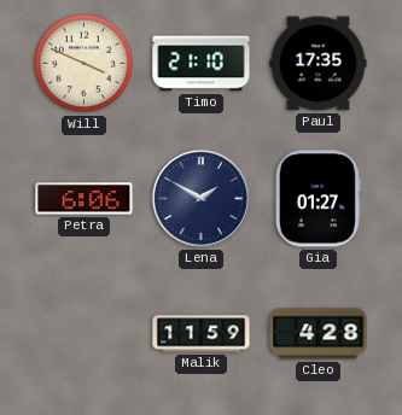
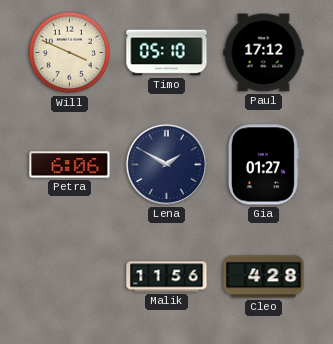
Timo: 21:10 -> 05:10 (167, 53)
Paul: 17:35 -> 17:12 (264, 53)
Malik: 11:59 -> 11:56 (167, 277)
